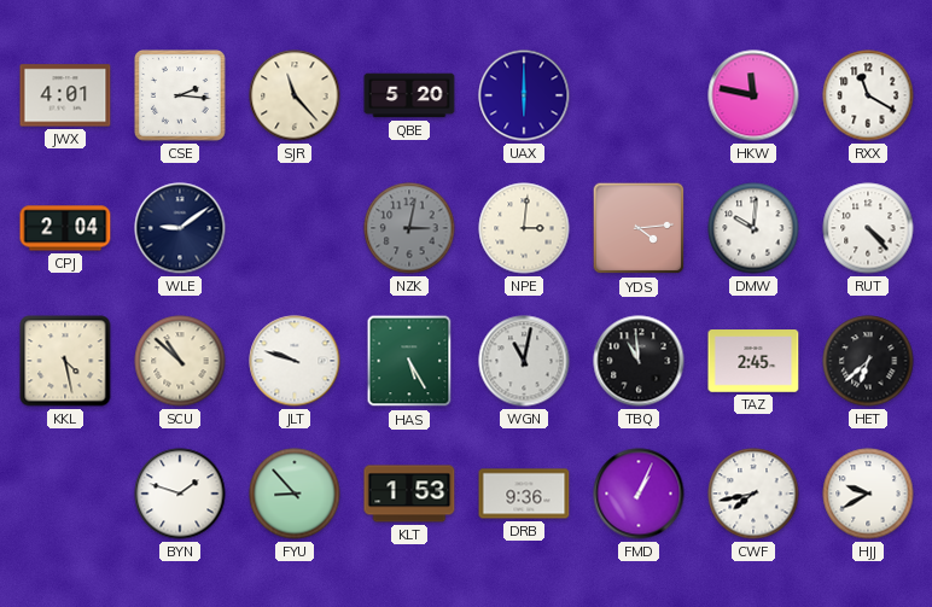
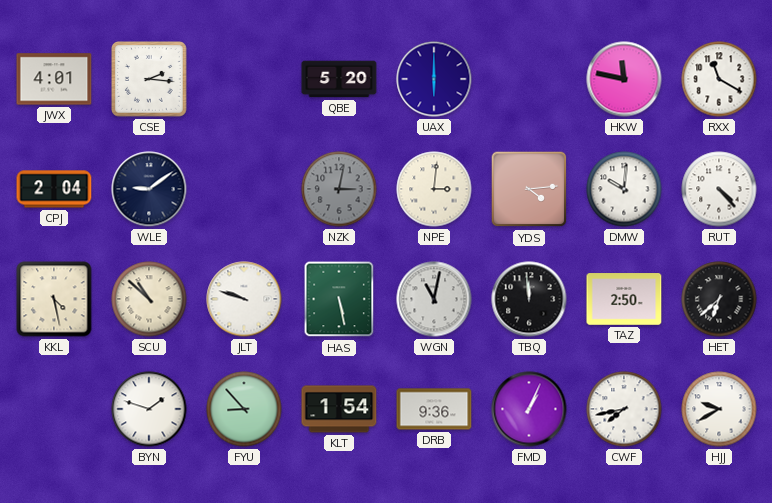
SJR: 11:23 -> none (295, 95)
HAS: 5:25 -> 5:28 (339, 299)
TBQ: 10:59 -> 11:59 (529, 299)
TAZ: 2:45 -> 2:50 (624, 299)
KLT: 1:53 -> 1:54 (339, 409)
